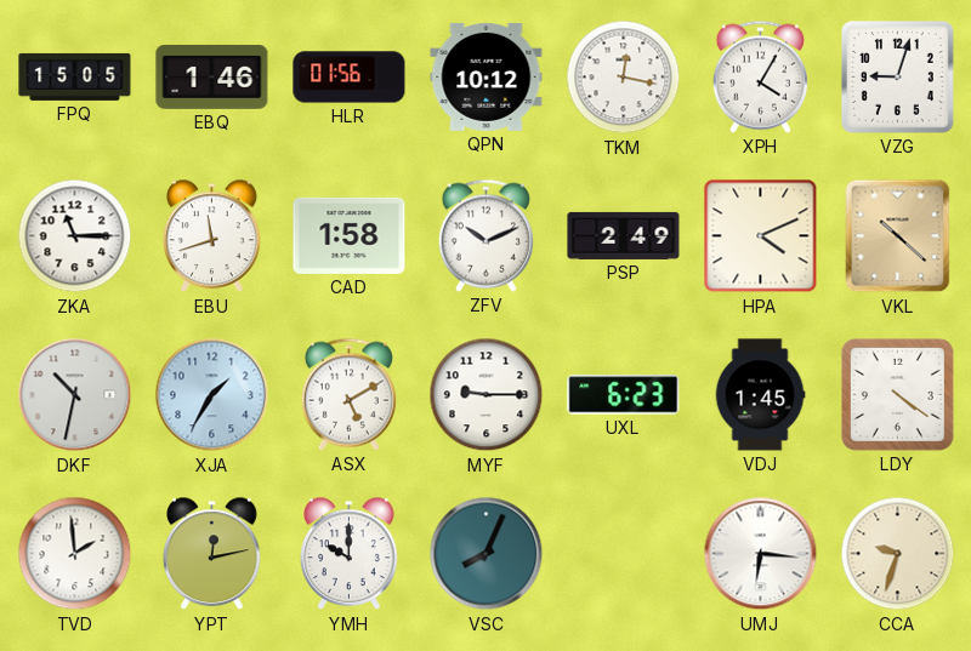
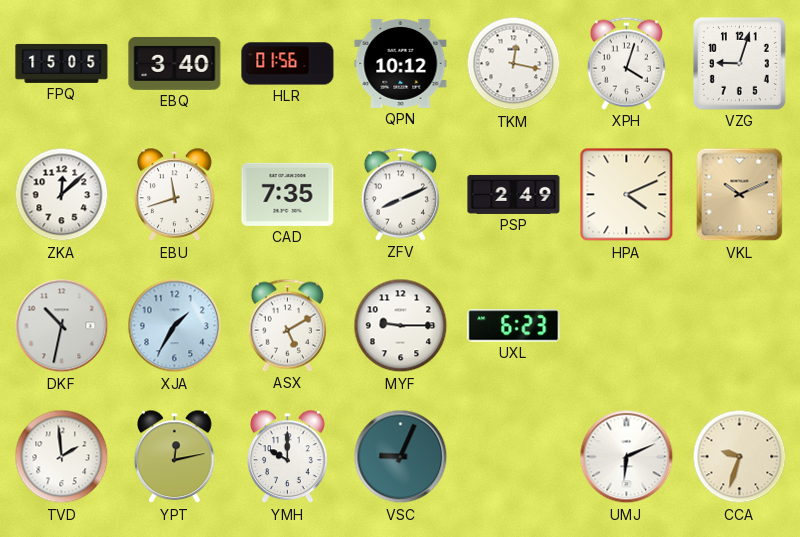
EBQ: 1:46 -> 3:40 (175, 63)
XPH: 4:05 -> 4:03 (626, 63)
ZKA: 11:15 -> 12:08 (62, 195)
CAD: 1:58 -> 7:35 (288, 194)
ZFV: 10:11 -> 8:11 (400, 194)
VKL: 10:22 -> 10:11 (740, 195)
VDJ: 1:45 -> none (760, 395)
LDY: 4:21 -> none (897, 394)
VSC: 8:04 -> 9:04 (401, 457)
UMJ: 6:16 -> 6:11 (627, 457)
